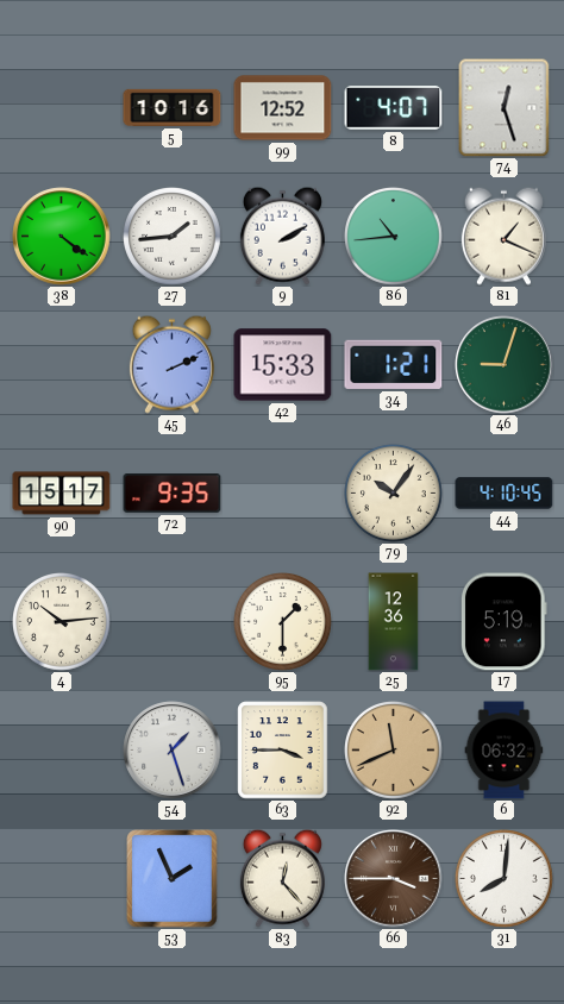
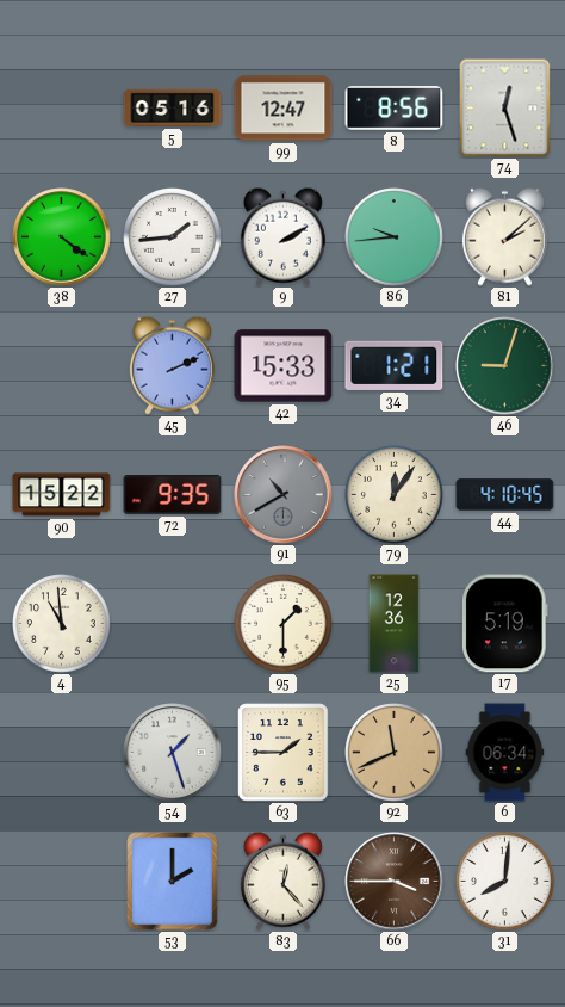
5: 10:16 -> 05:16 (173, 107)
99: 12:52 -> 12:47 (284, 109)
8: 4:07 -> 8:56 (395, 109)
86: 10:44 -> 9:44 (395, 237)
81: 1:19 -> 2:08 (504, 236)
90: 15:17 -> 15:22 (62, 495)
91: none -> 10:40 (284, 495)
79: 10:06 -> 12:06 (395, 495)
4: 10:14 -> 10:59 (62, 624)
63: 3:45 -> 1:45 (284, 753)
6: 06:32 -> 06:34 (505, 753)
53: 1:56 -> 2:00 (173, 882)
